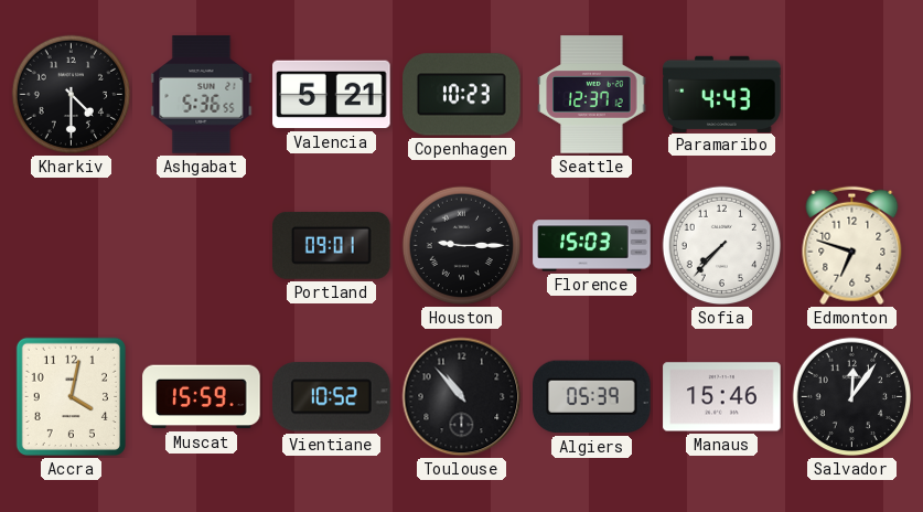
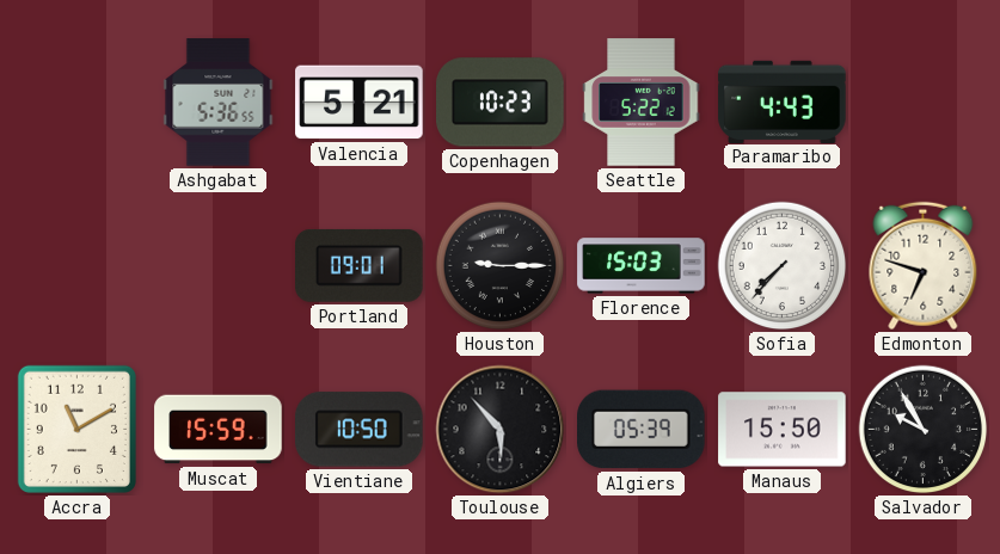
Kharkiv: 4:30 -> none (72, 95)
Seattle: 12:37 -> 5:22 (642, 103)
Accra: 4:02 -> 11:10 (76, 429)
Vientiane: 10:52 -> 10:50 (360, 430)
Toulouse: 10:53 -> 5:53 (501, 430)
Manaus: 15:46 -> 15:50 (783, 430)
Salvador: 12:06 -> 9:55 (924, 430)
